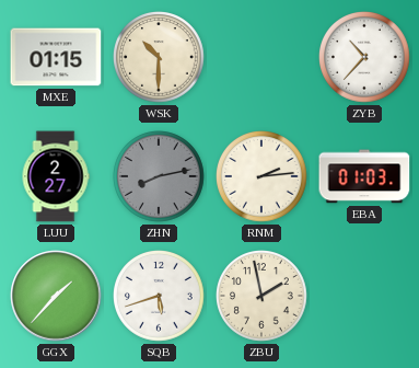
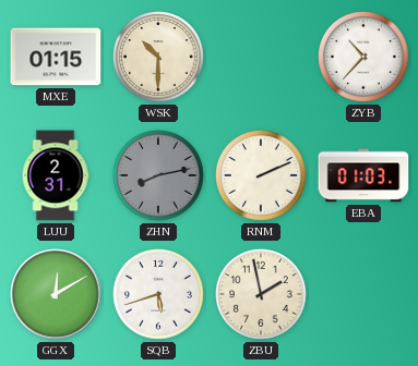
LUU: 2:27 -> 2:31 (56, 175)
RNM: 2:14 -> 2:11 (262, 176)
GGX: 1:37 -> 12:10 (56, 294)
